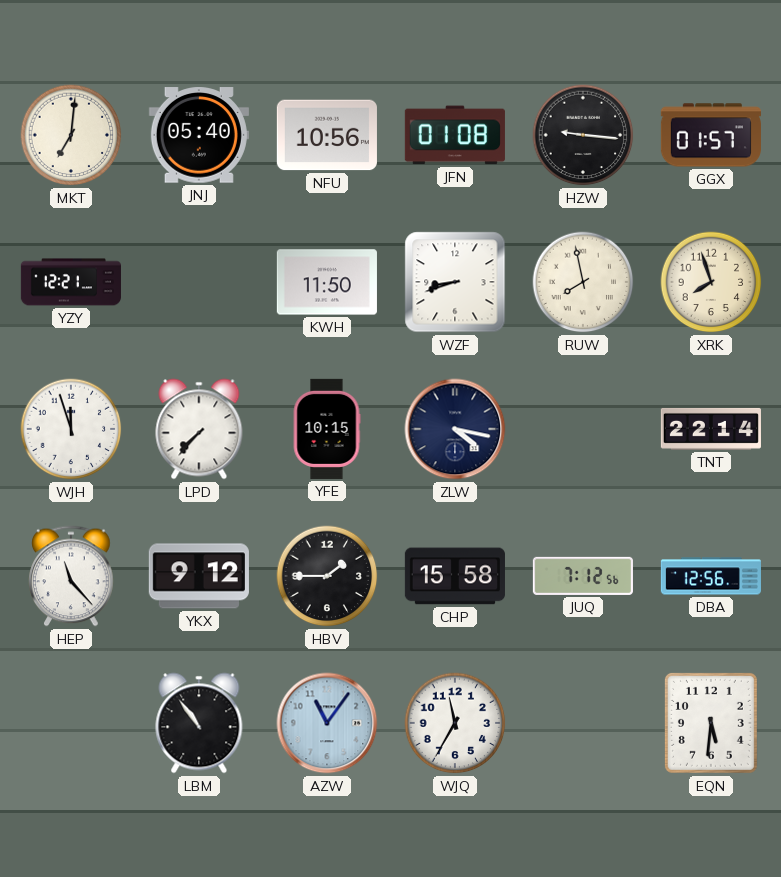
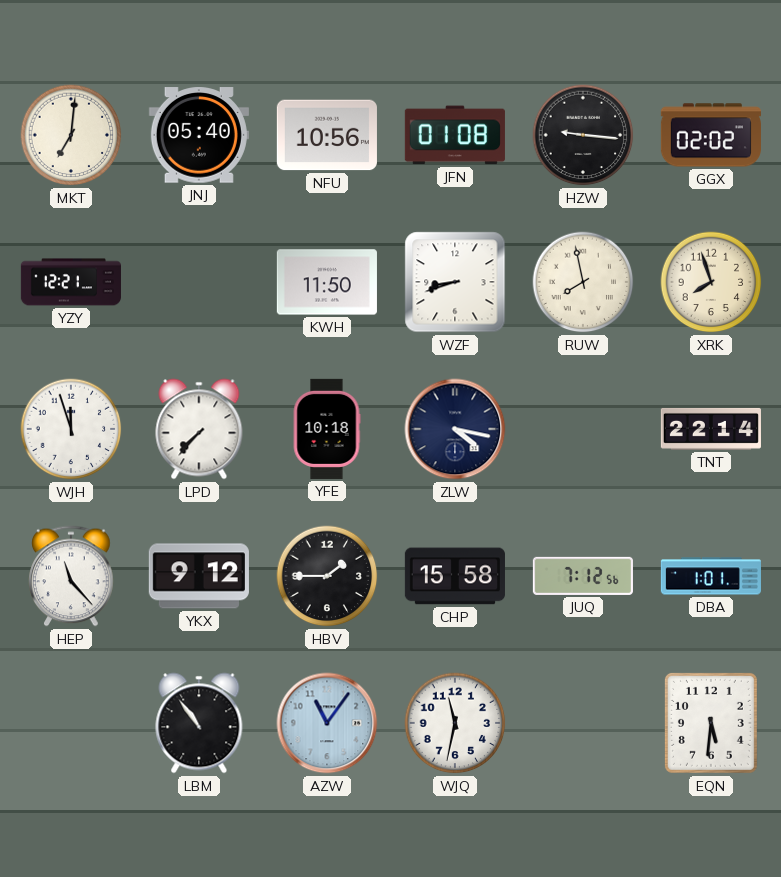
GGX: 01:57 -> 02:02 (711, 135)
YFE: 10:15 -> 10:18 (327, 429)
DBA: 12:56 -> 1:01 (711, 576)
WJQ: 11:35 -> 11:32 (455, 723)
